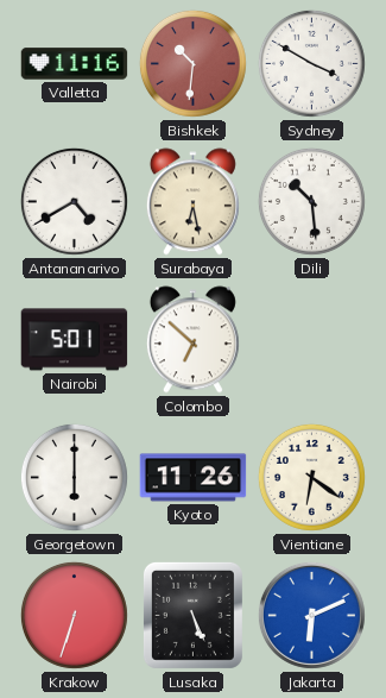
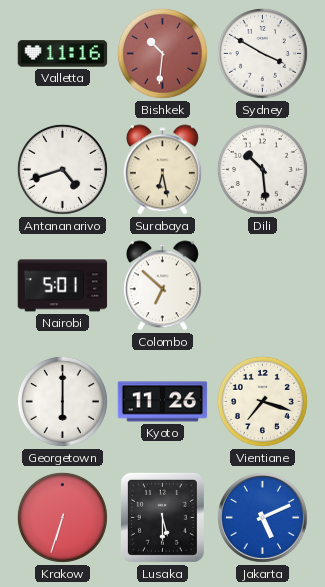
Antananarivo: 4:40 -> 4:42 (62, 169)
Vientiane: 6:21 -> 7:18 (262, 401)
Lusaka: 5:26 -> 5:30 (162, 517)
Jakarta: 6:11 -> 5:11 (262, 517)
